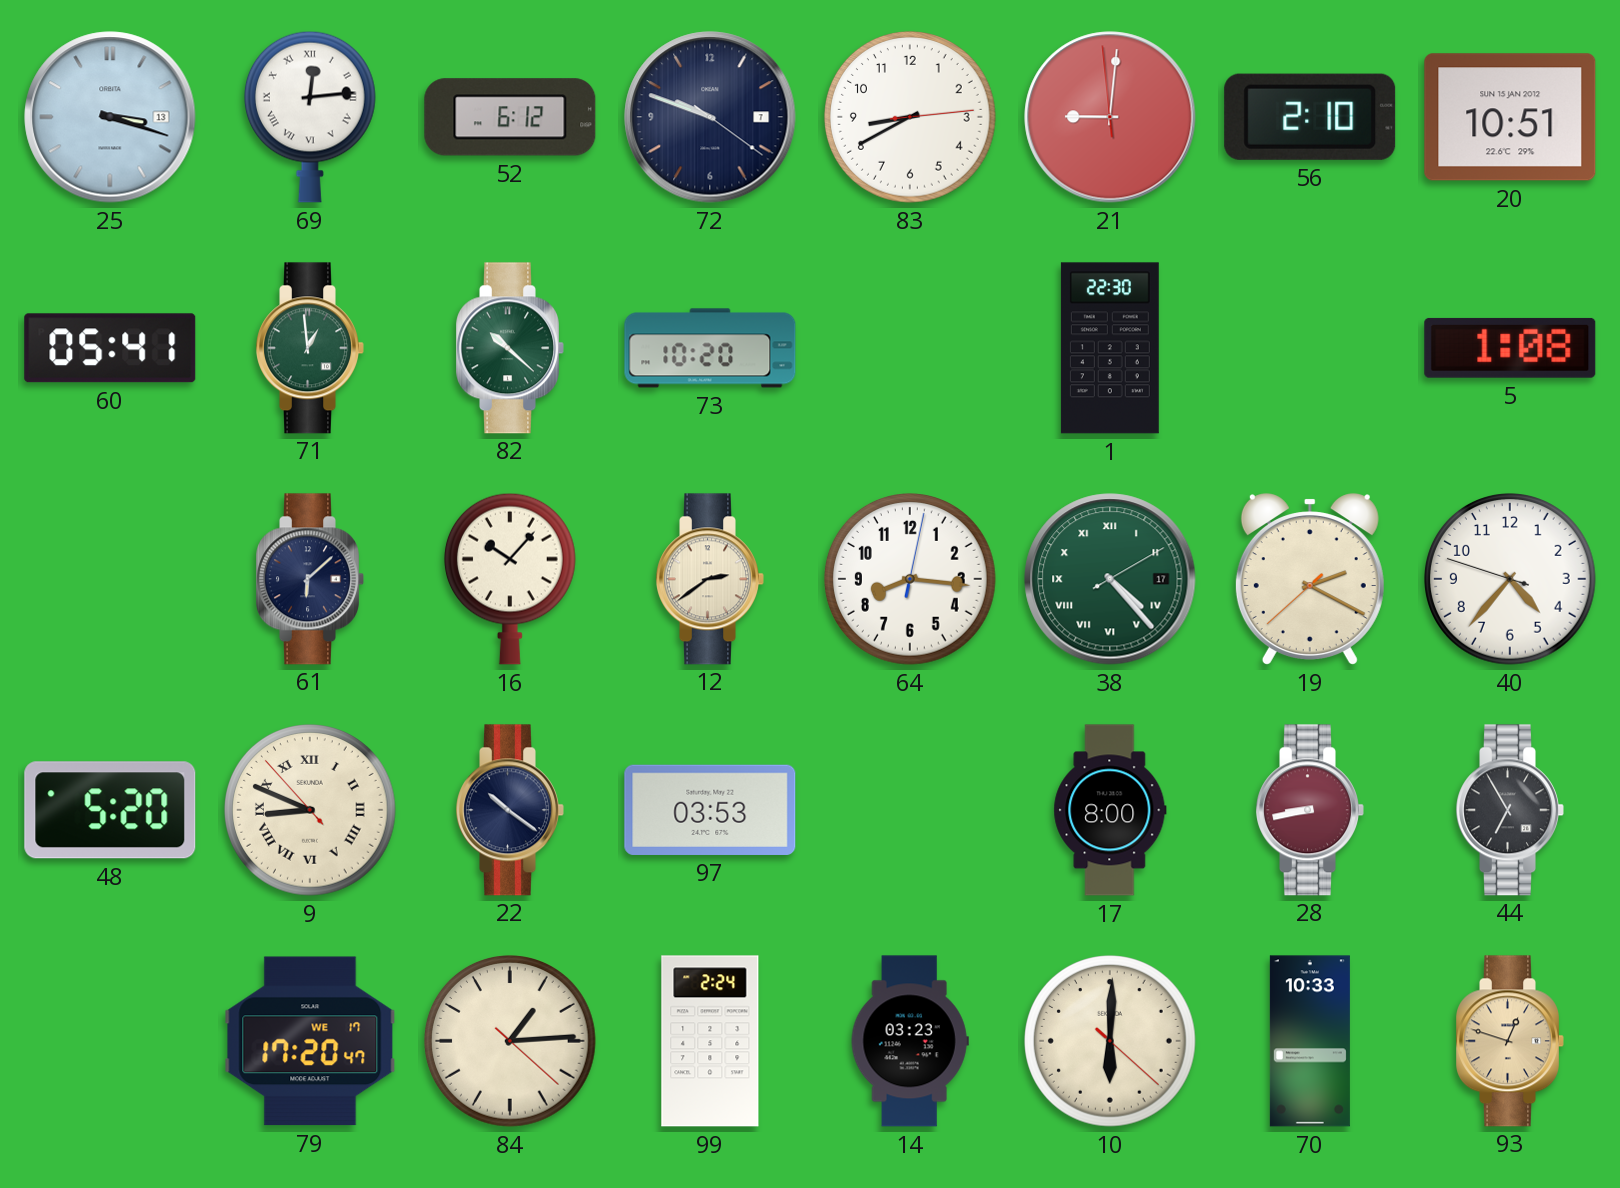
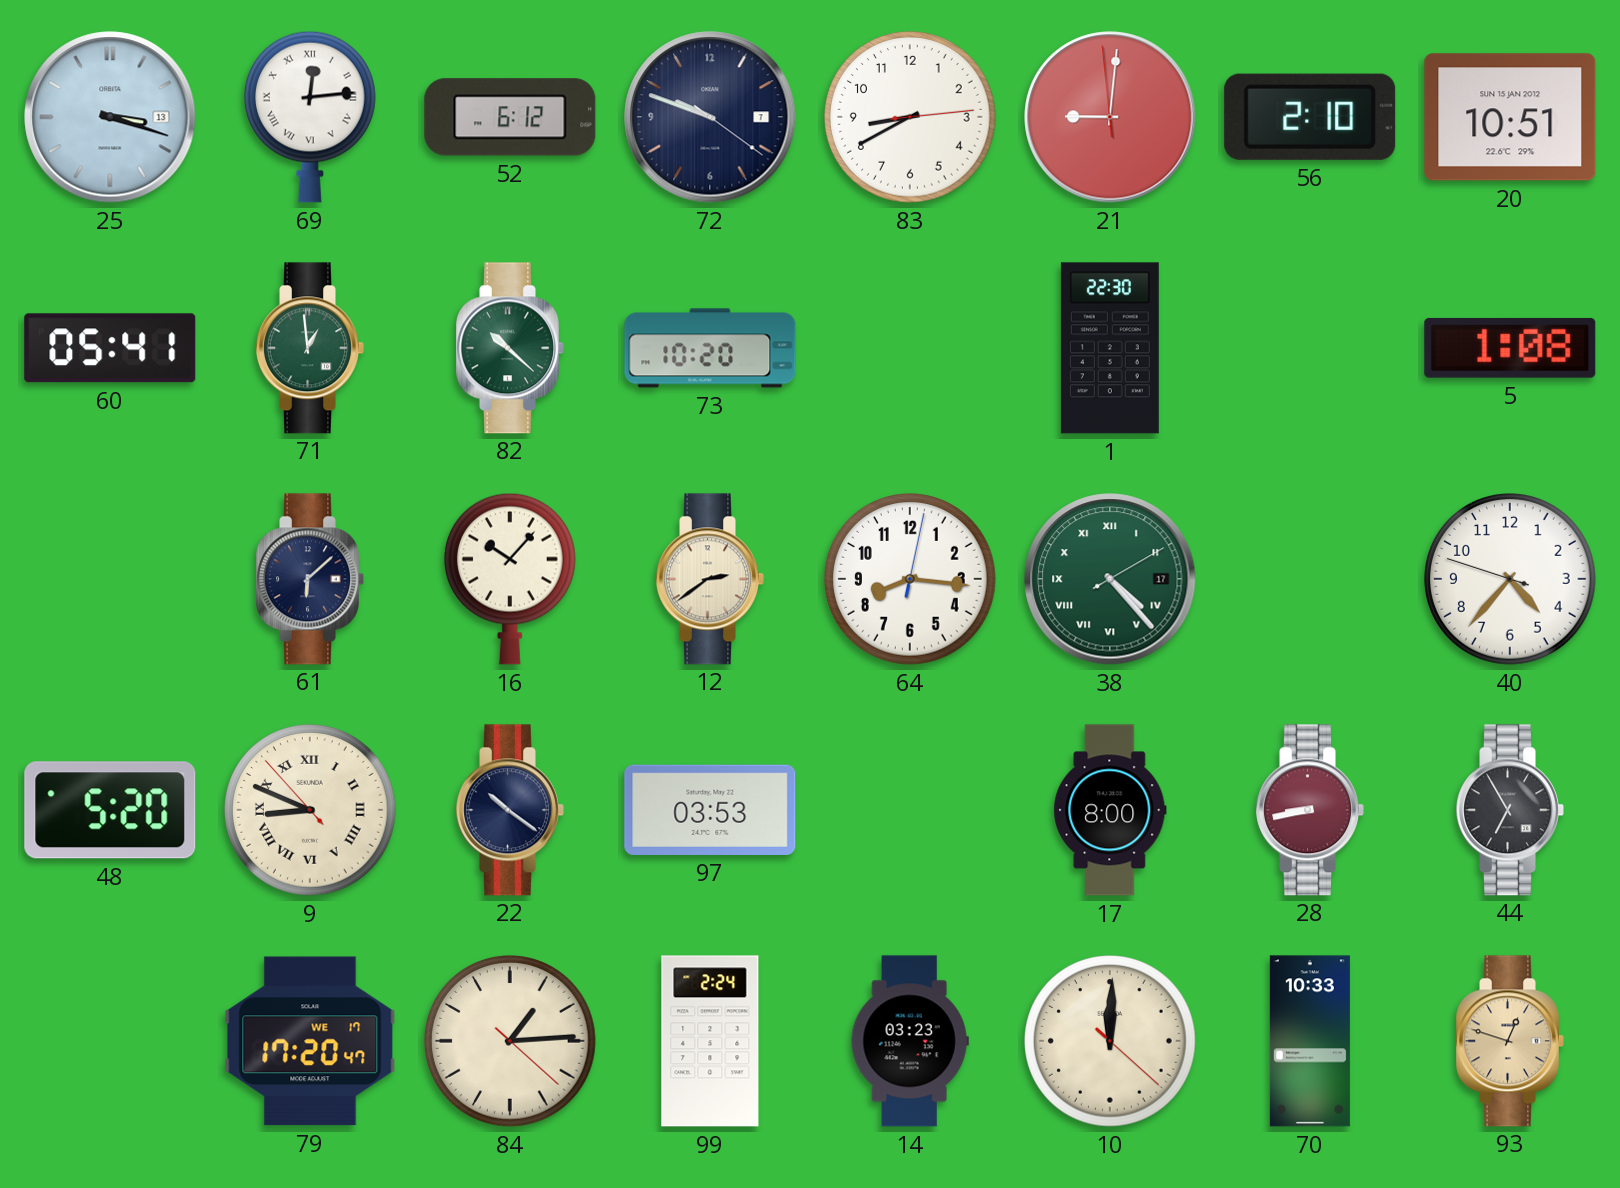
19: 2:19 -> none (1310, 579)
10: 6:00 -> 12:00 (1111, 1042)
